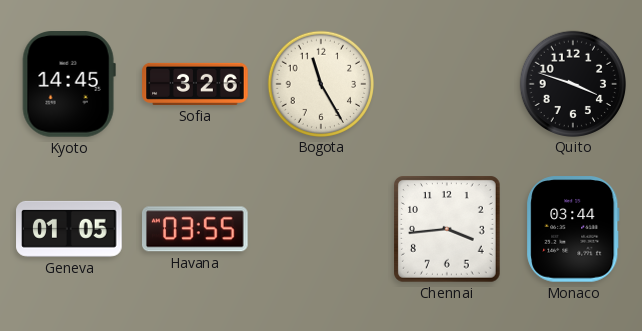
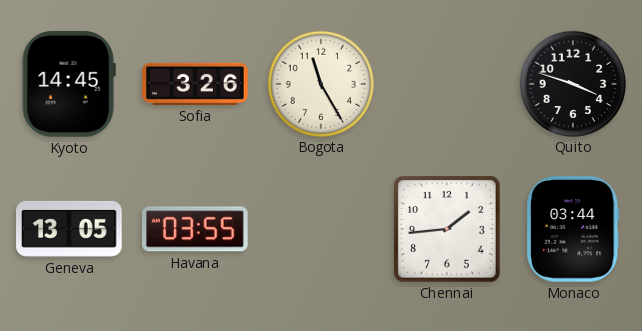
Geneva: 01:05 -> 13:05 (69, 229)
Chennai: 3:44 -> 1:44 (448, 230)
